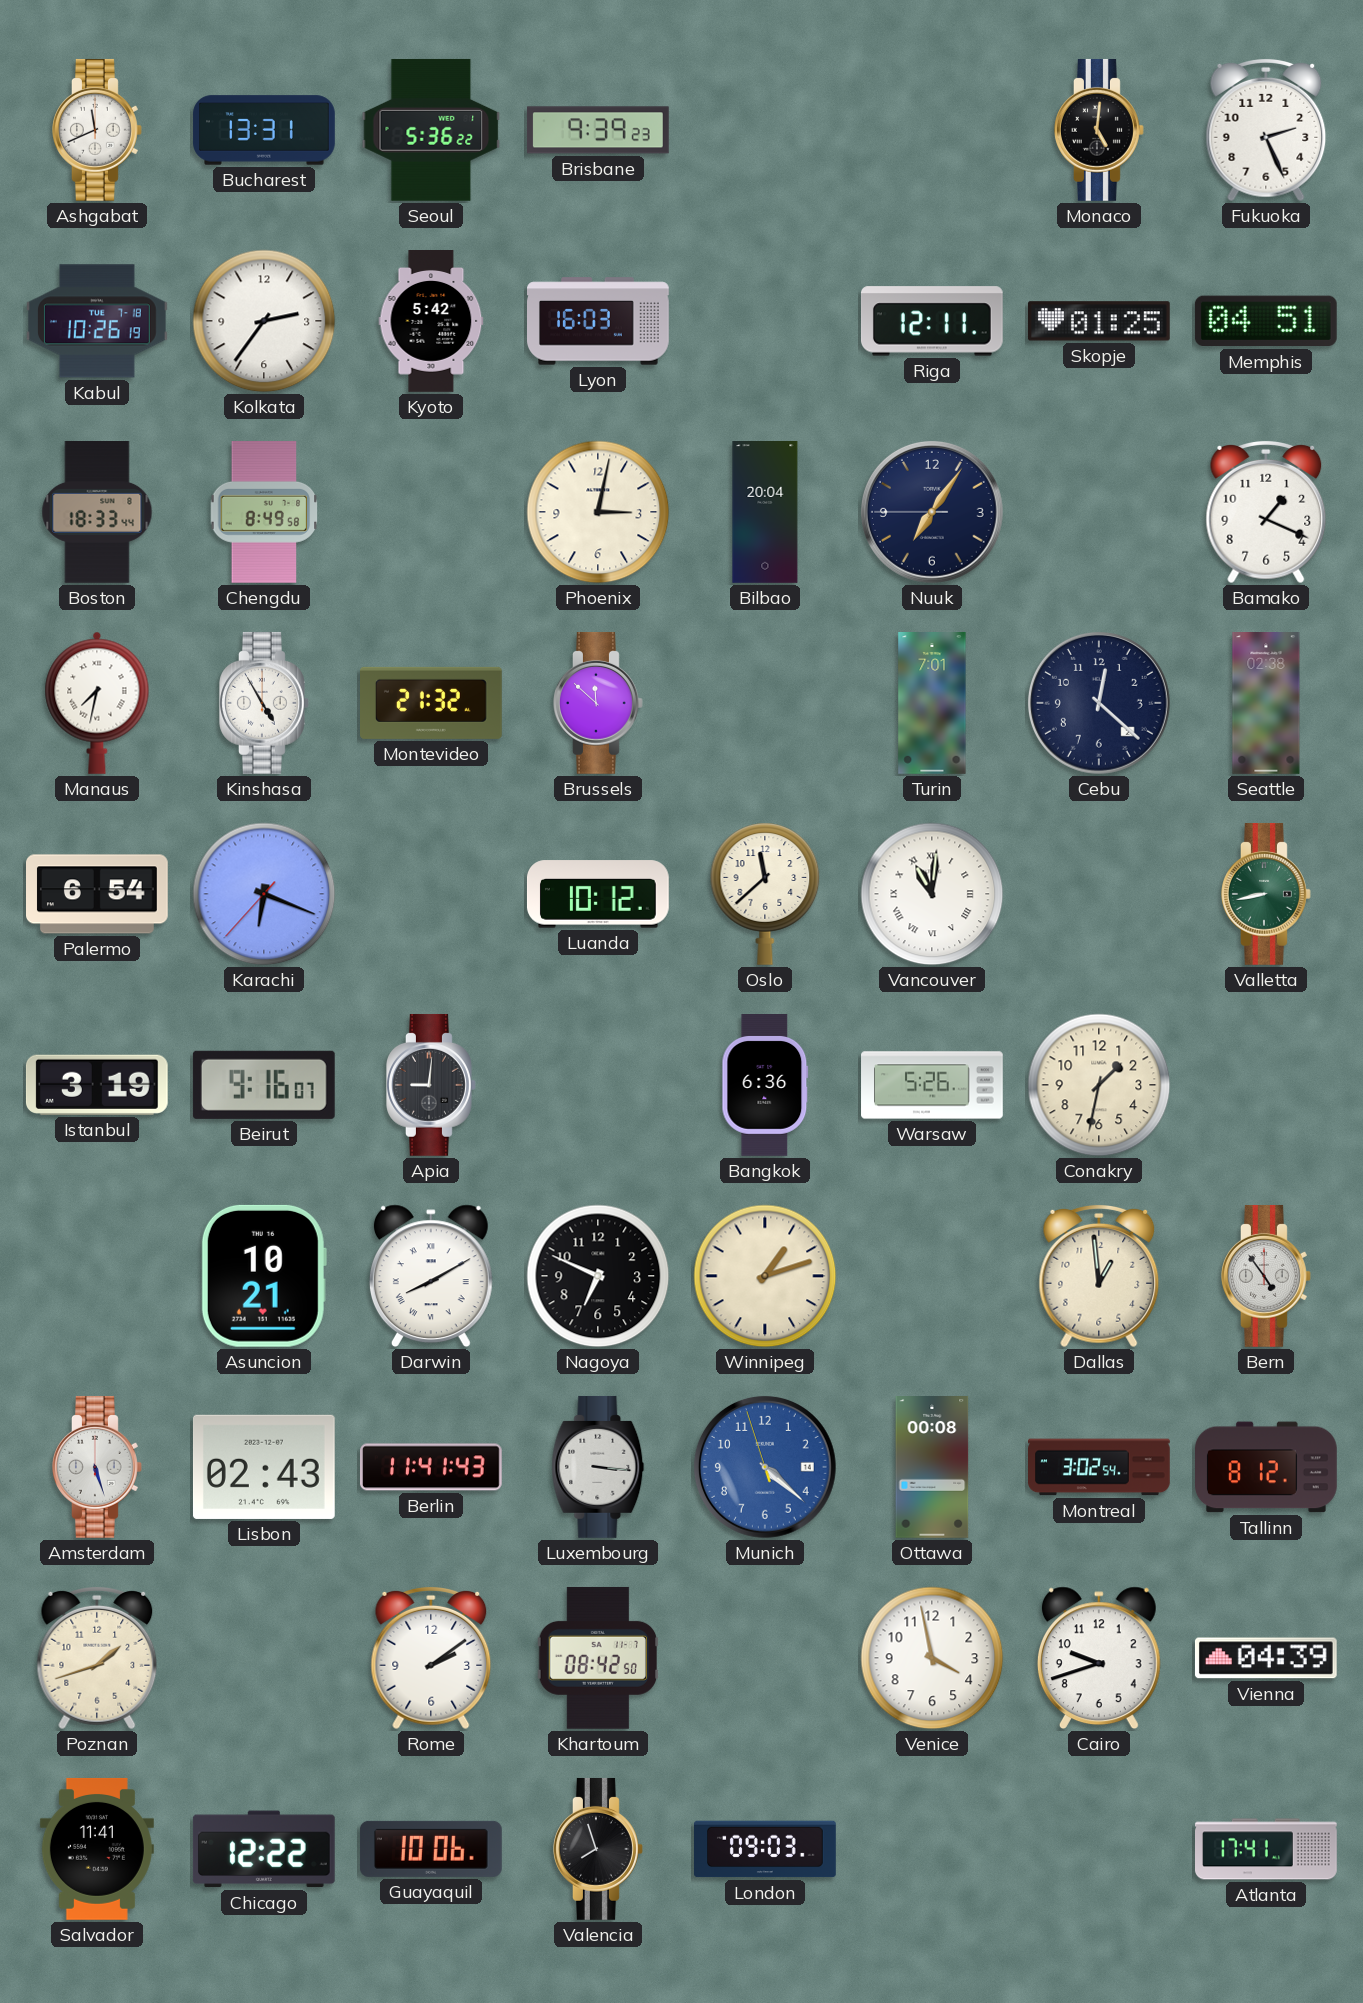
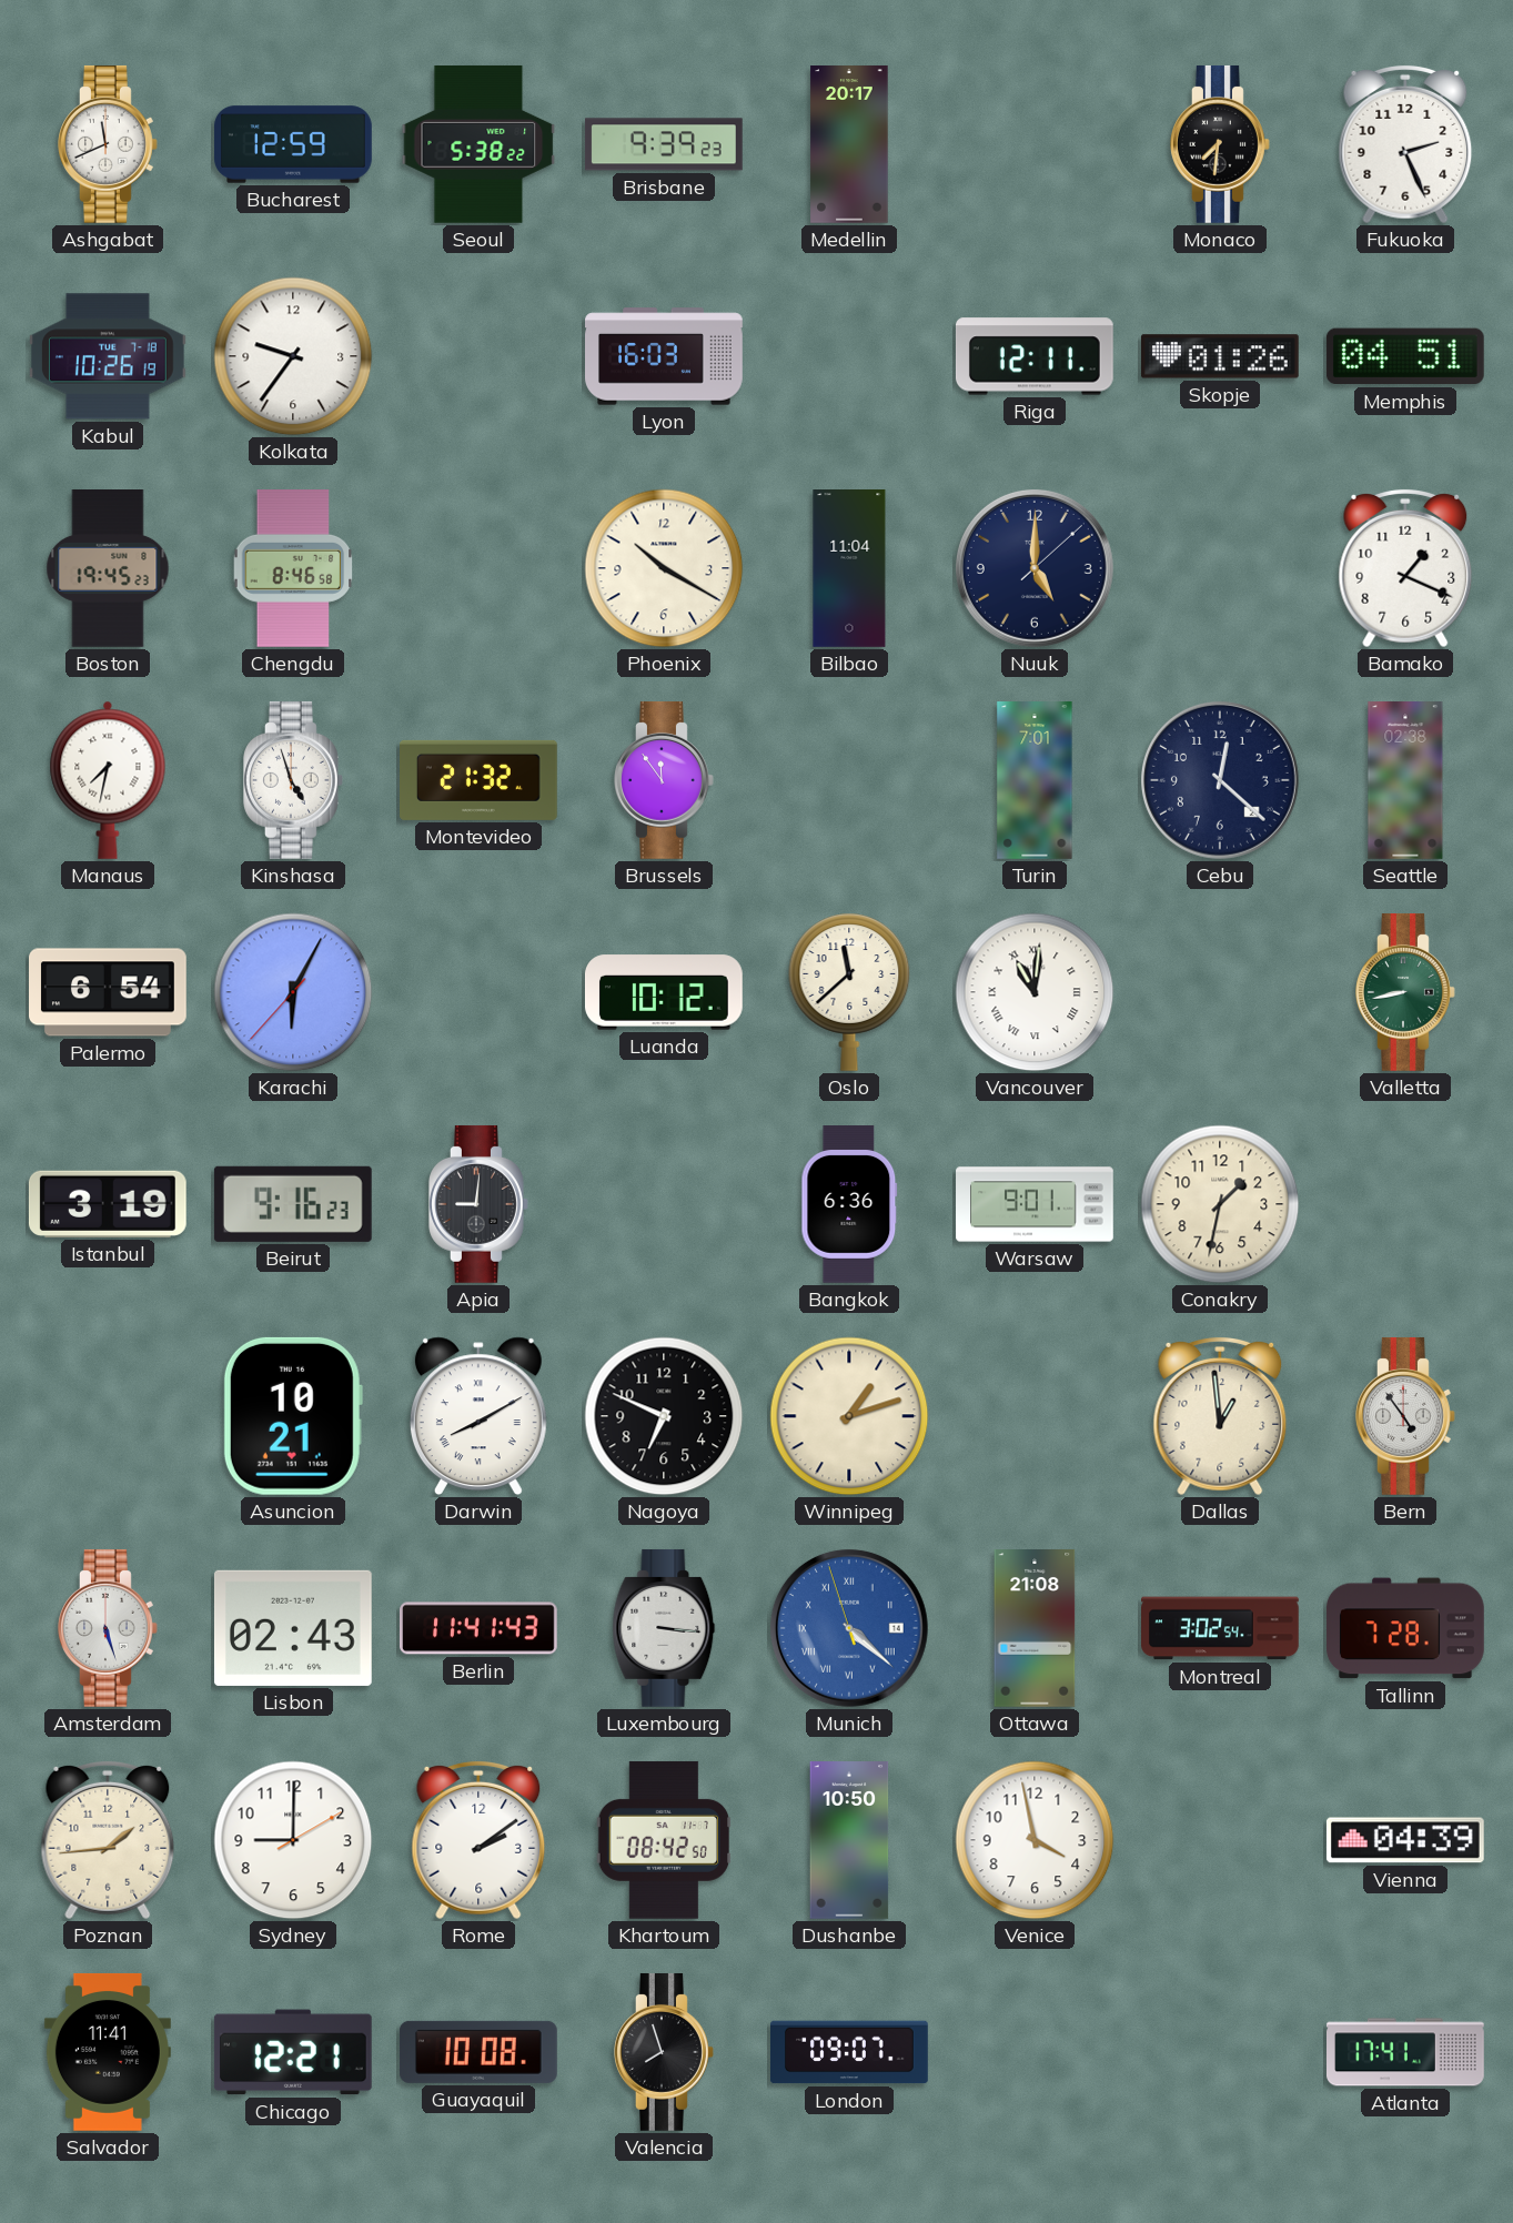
Bucharest: 13:31 -> 12:59 (293, 144)
Seoul: 5:36 -> 5:38 (478, 144)
Medellin: none -> 20:17 (849, 145)
Monaco: 5:01 -> 7:31 (1221, 144)
Kolkata: 2:36 -> 9:36 (293, 356)
Kyoto: 5:42 -> none (431, 322)
Skopje: 01:25 -> 01:26 (1220, 356)
Boston: 18:33 -> 19:45 (108, 569)
Chengdu: 8:49 -> 8:46 (293, 569)
Phoenix: 3:02 -> 10:20 (664, 568)
Bilbao: 20:04 -> 11:04 (849, 569)
Nuuk: 7:05 -> 5:00 (1035, 568)
Kinshasa: 4:55 -> 4:57 (294, 780)
Brussels: 11:52 -> 11:54 (665, 780)
Karachi: 6:18 -> 6:04 (293, 992)
Beirut: 9:16:07 -> 9:16:23 (293, 1204)
Warsaw: 5:26 -> 9:01 (1035, 1204)
Munich numerals: Arabic -> Roman (849, 1628)
Ottawa: 00:08 -> 21:08 (1035, 1629)
Tallinn: 8:12 -> 7:28 (1406, 1628)
Poznan: 1:42 -> 1:44 (108, 1840)
Sydney: none -> 9:00 (293, 1840)
Dushanbe: none -> 10:50 (849, 1841)
Cairo: 9:42 -> none (1099, 1658)
Chicago: 12:22 -> 12:21 (293, 2052)
Guayaquil: 10:06 -> 10:08 (478, 2052)
London: 09:03 -> 09:07 (850, 2052)
